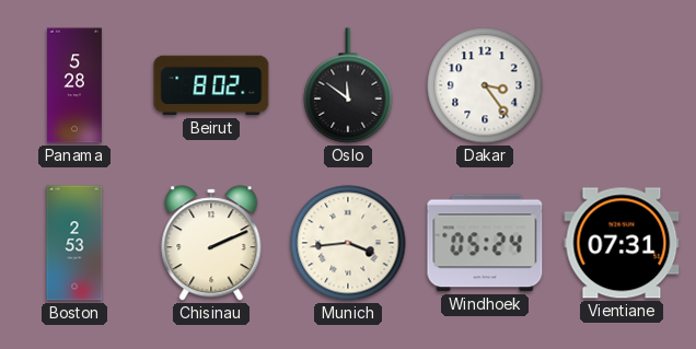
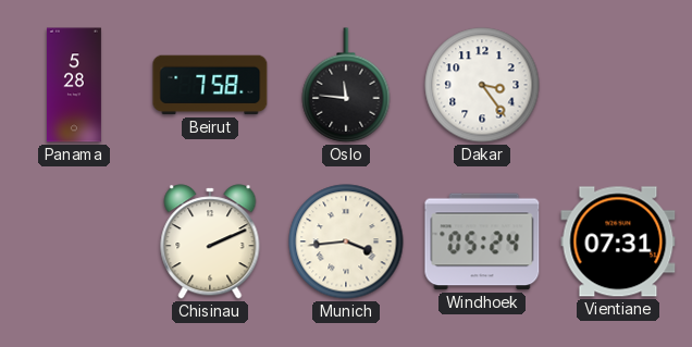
Beirut: 8:02 -> 7:58 (210, 85)
Oslo: 11:51 -> 11:46 (346, 85)
Boston: 2:53 -> none (74, 243)
